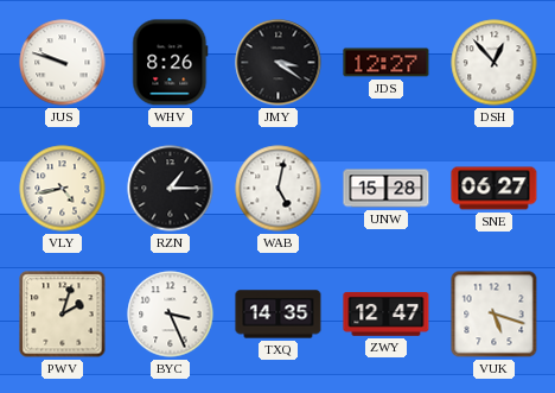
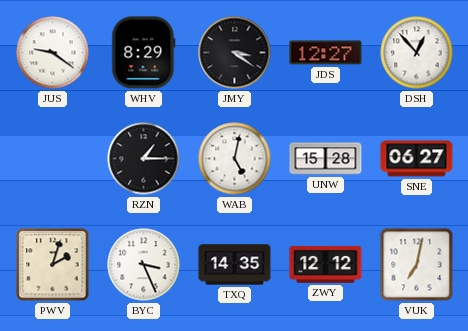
JUS: 9:48 -> 9:21 (53, 53)
WHV: 8:26 -> 8:29 (144, 53)
VLY: 4:43 -> none (63, 189)
ZWY: 12:47 -> 12:12 (326, 264)
VUK: 5:18 -> 7:02 (417, 265)
